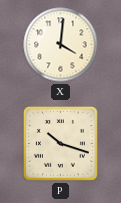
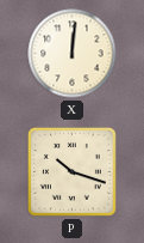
X: 4:01 -> 12:01 (73, 54)
